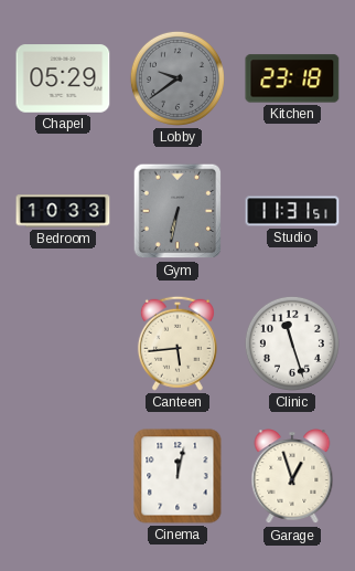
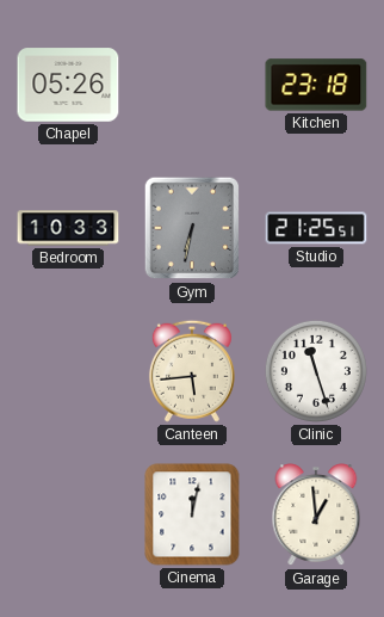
Chapel: 05:29 -> 05:26 (68, 85)
Lobby: 9:39 -> none (177, 78)
Studio: 11:31 -> 21:25 (316, 228)
Garage: 12:57 -> 12:59 (316, 516)
